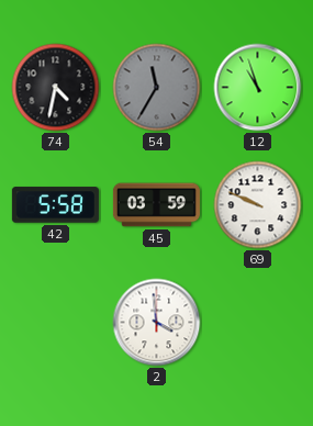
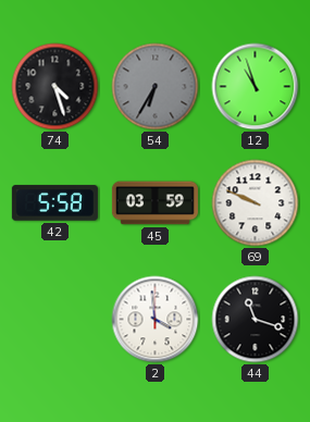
74: 4:32 -> 4:27 (55, 87)
54: 11:35 -> 6:35 (156, 87)
44: none -> 11:18 (256, 320)
